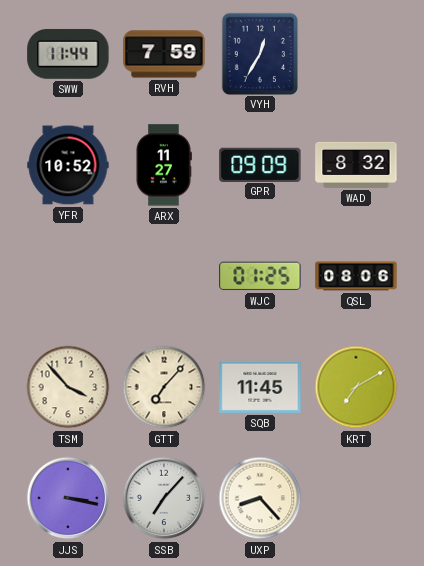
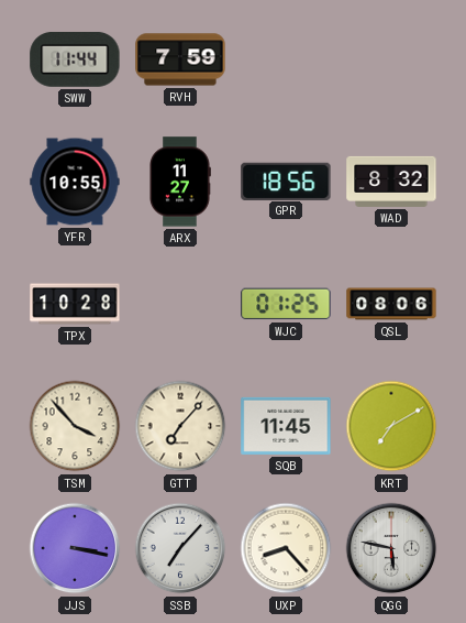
VYH: 12:35 -> none (259, 53)
YFR: 10:52 -> 10:55 (75, 182)
GPR: 09:09 -> 18:56 (286, 181)
TPX: none -> 10:28 (75, 304)
QGG: none -> 5:47 (391, 548)
